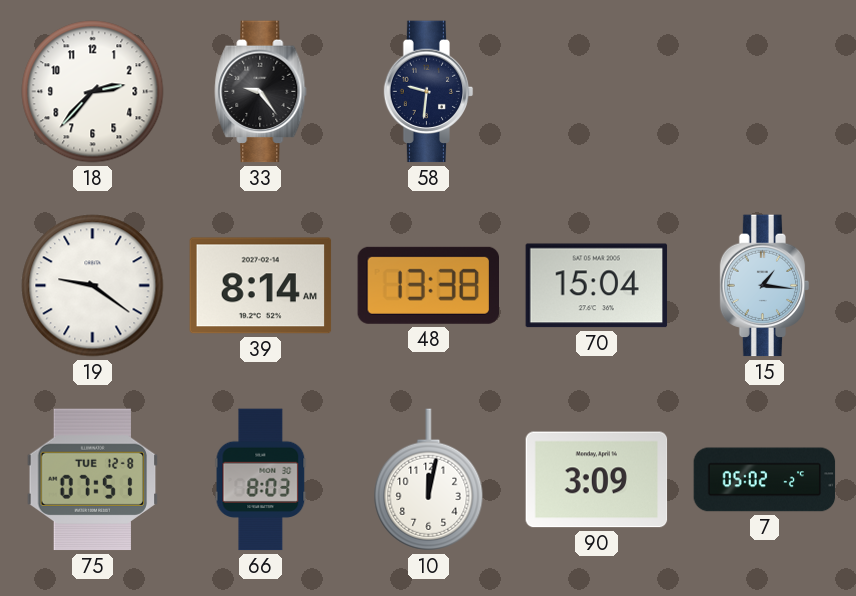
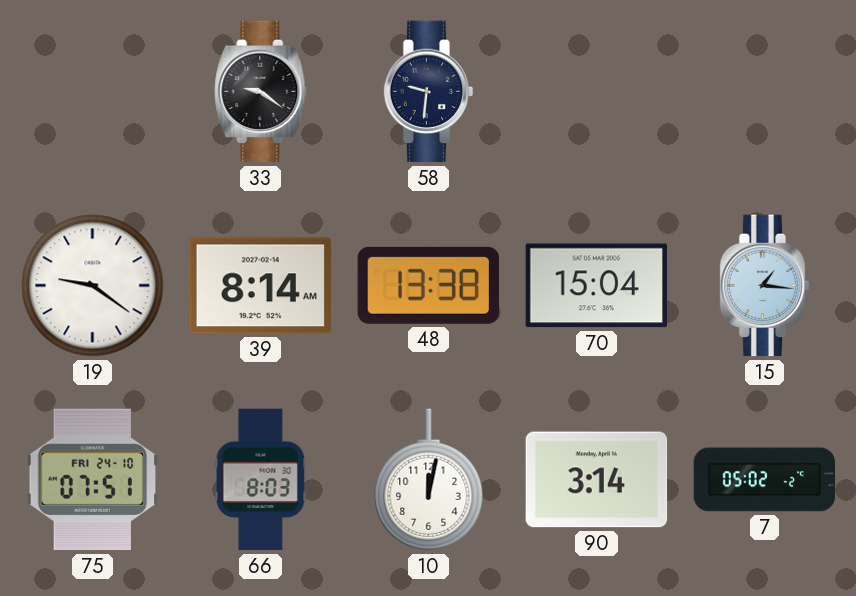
18: 2:37 -> none (93, 92)
33: 9:24 -> 9:21 (261, 92)
75 date: TUE 12-8 -> FRI 24-10 (93, 480)
90: 3:09 -> 3:14 (597, 480)
